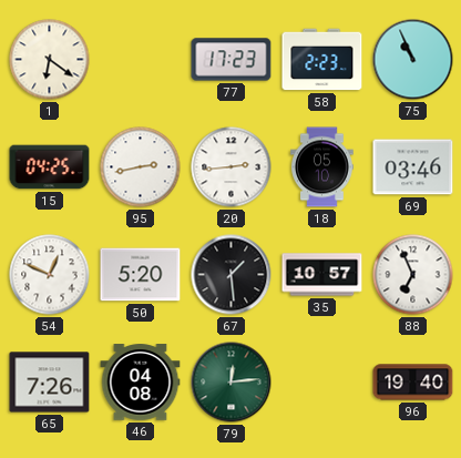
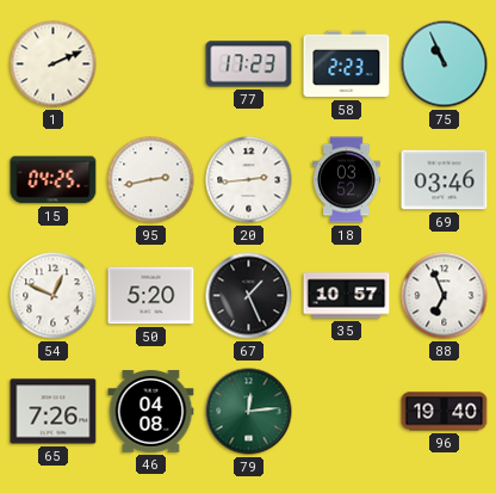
1: 6:21 -> 2:11 (54, 64)
18: 05:10 -> 03:52 (347, 180)
67: 1:29 -> 1:26 (249, 296)
